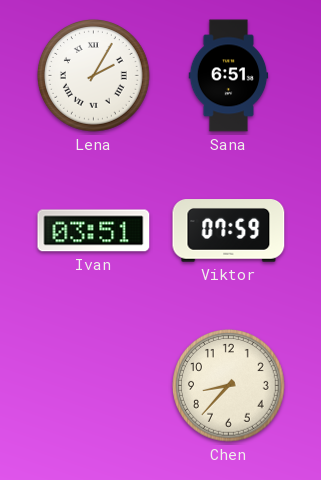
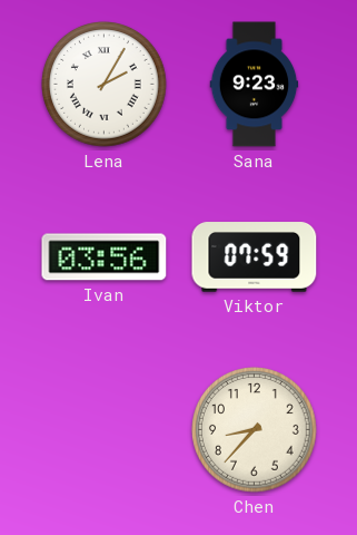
Sana: 6:51 -> 9:23 (255, 85)
Ivan: 03:51 -> 03:56 (105, 257)
